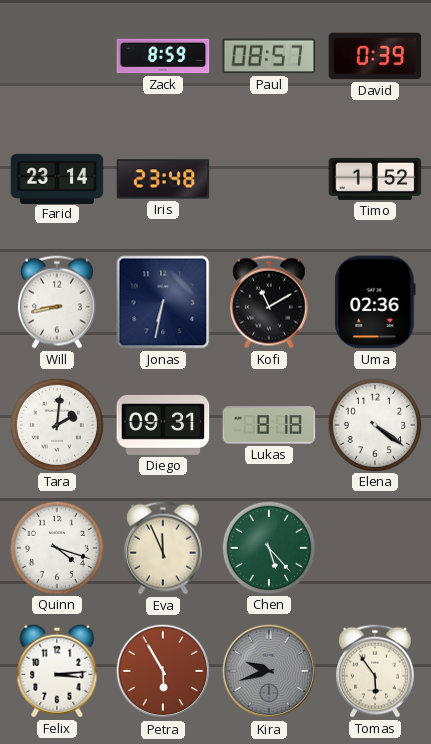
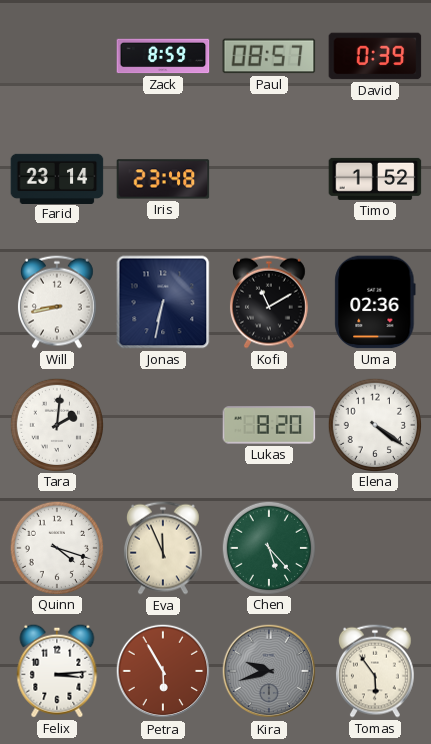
Diego: 09:31 -> none (163, 425)
Lukas: 8:18 -> 8:20 (269, 425)
